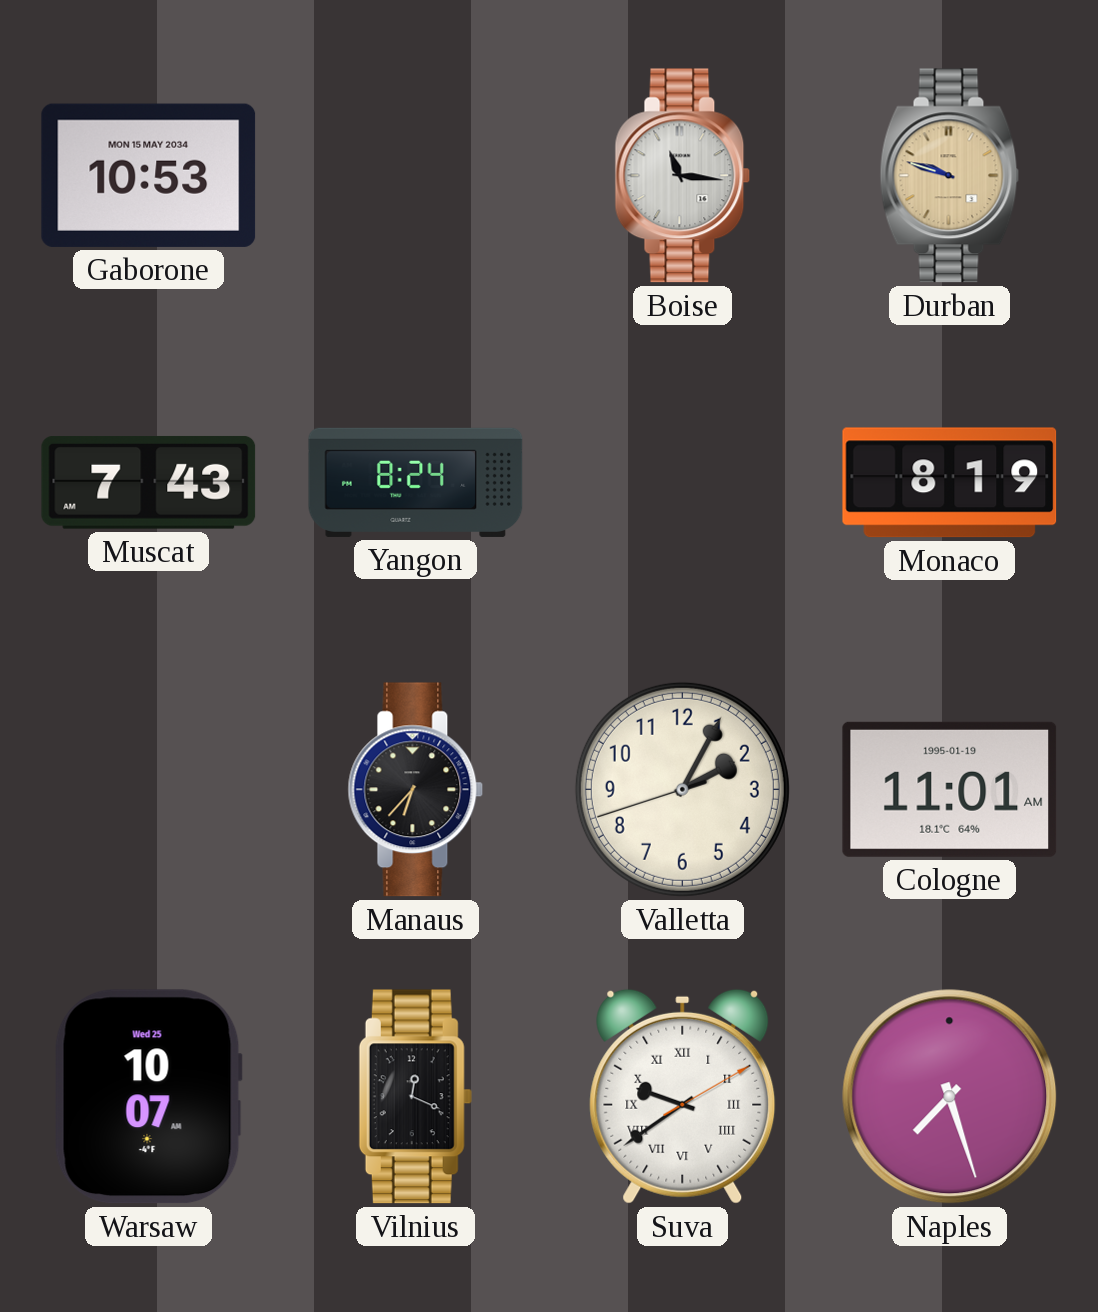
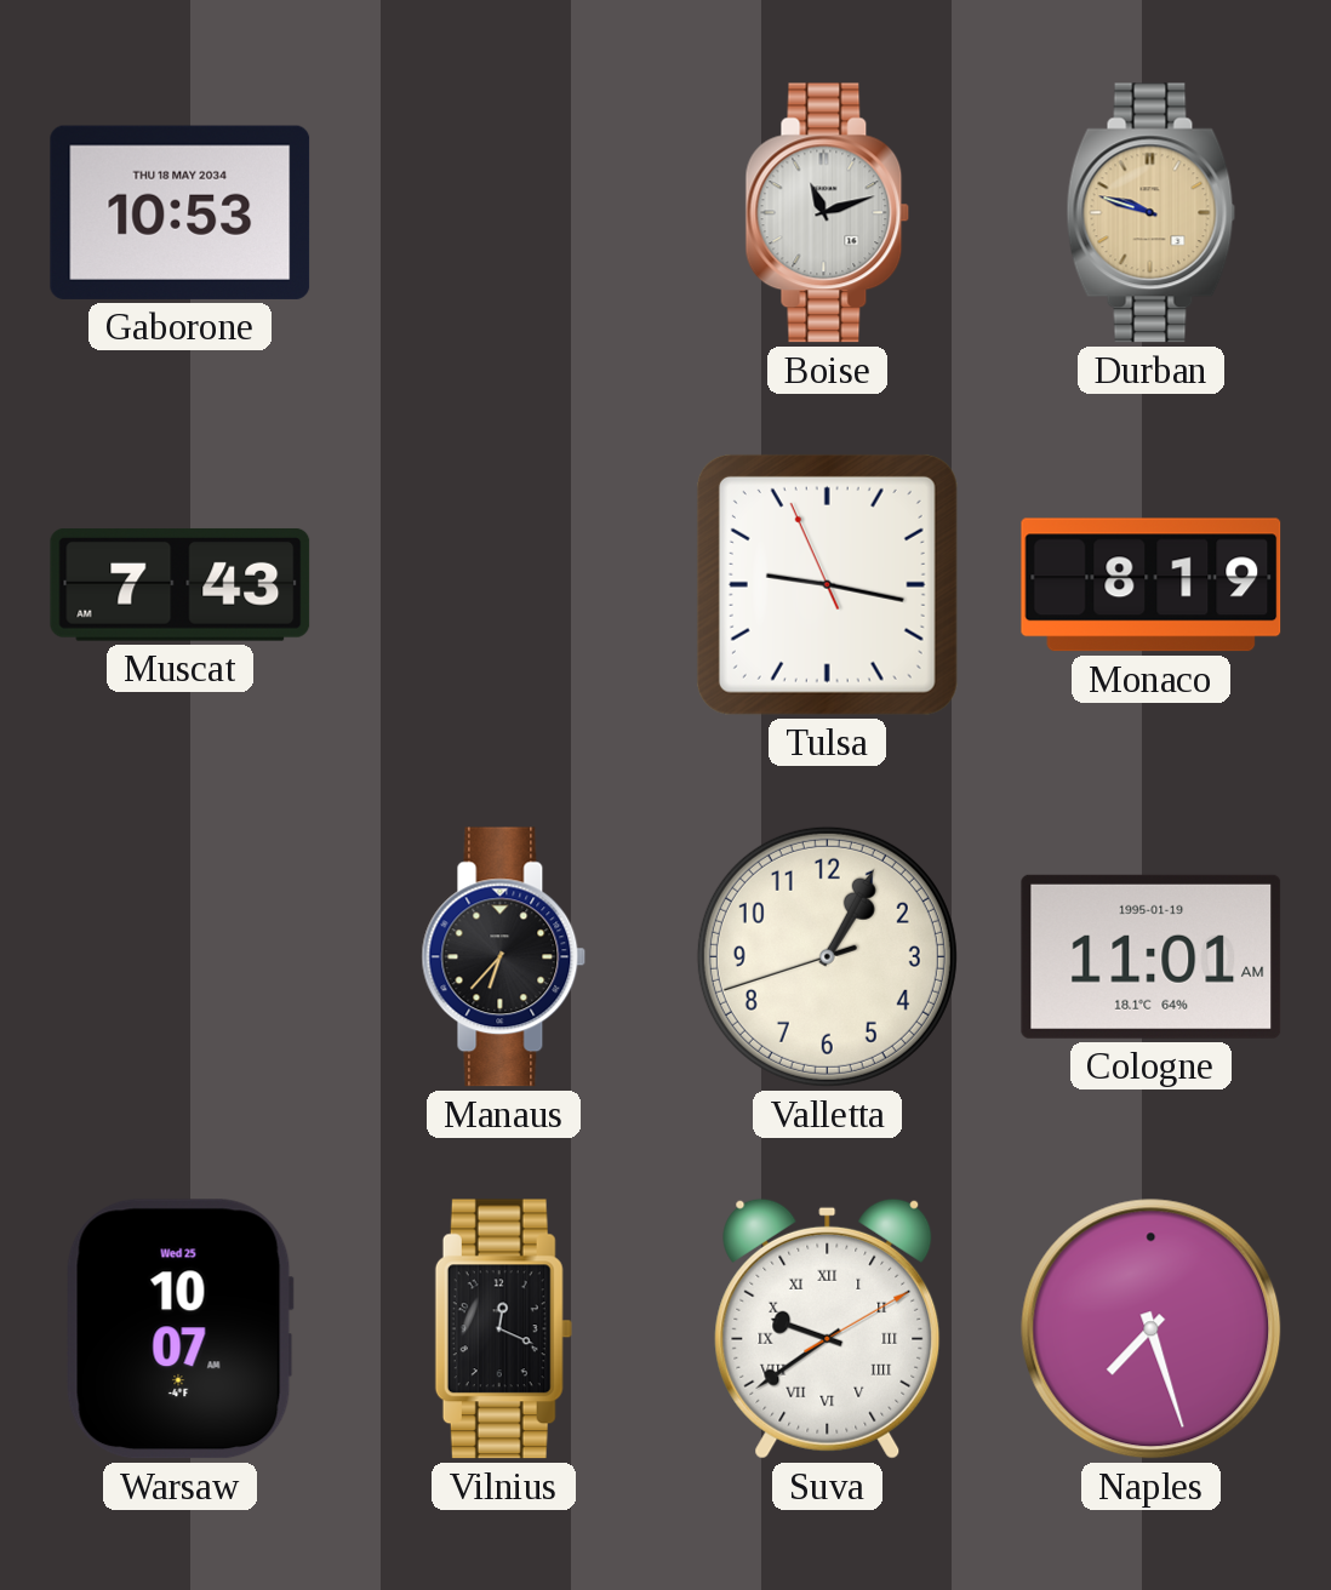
Gaborone date: MON 15 MAY 2034 -> THU 18 MAY 2034 (181, 212)
Boise: 11:16 -> 11:12 (828, 213)
Yangon: 8:24 -> none (416, 482)
Tulsa: none -> 9:16 (827, 584)
Valletta: 2:04 -> 1:04 (827, 956)
